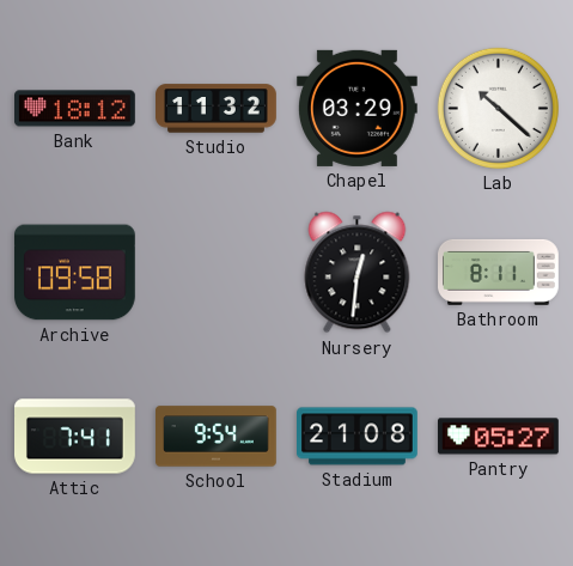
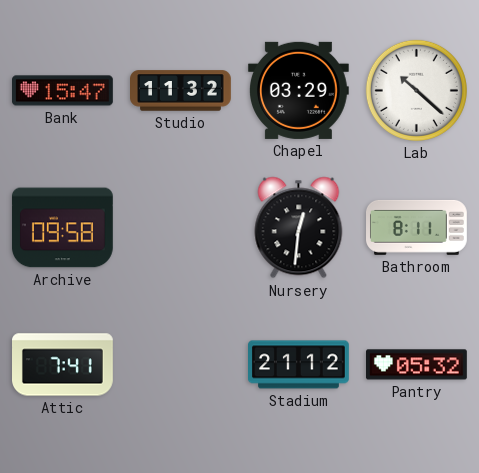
Bank: 18:12 -> 15:47 (63, 91)
School: 9:54 -> none (217, 437)
Stadium: 21:08 -> 21:12 (299, 365)
Pantry: 05:27 -> 05:32 (417, 365)
